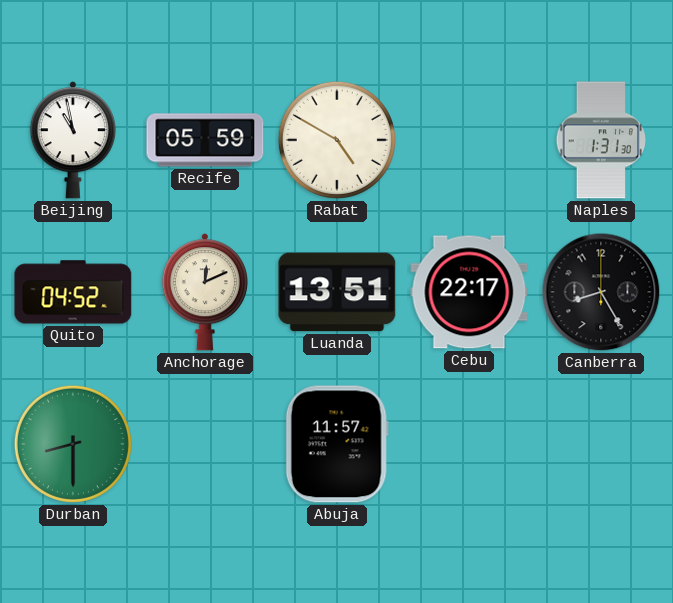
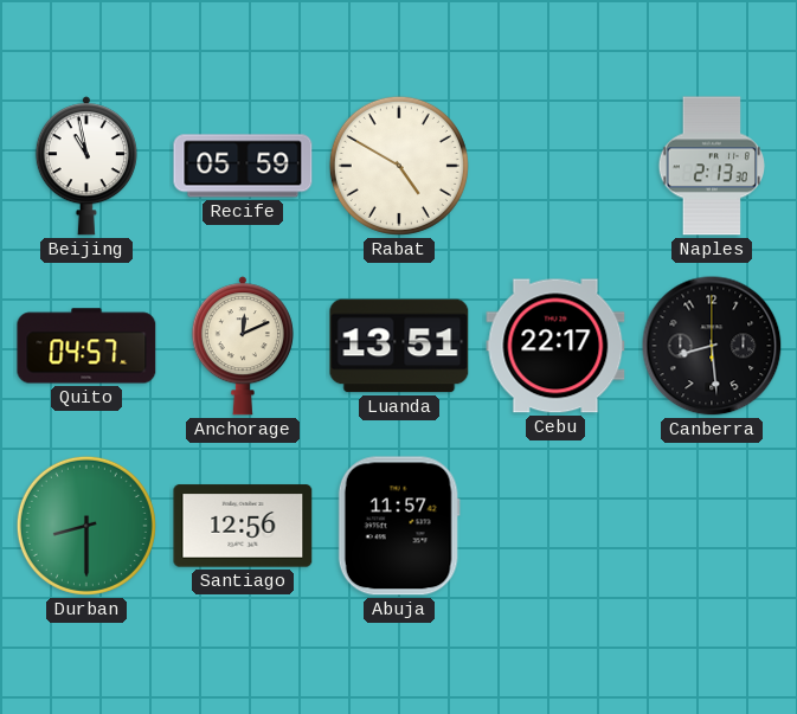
Naples: 1:31 -> 2:13 (711, 166)
Quito: 04:52 -> 04:57 (86, 346)
Canberra: 8:25 -> 8:29 (712, 346)
Santiago: none -> 12:56 (243, 526)
